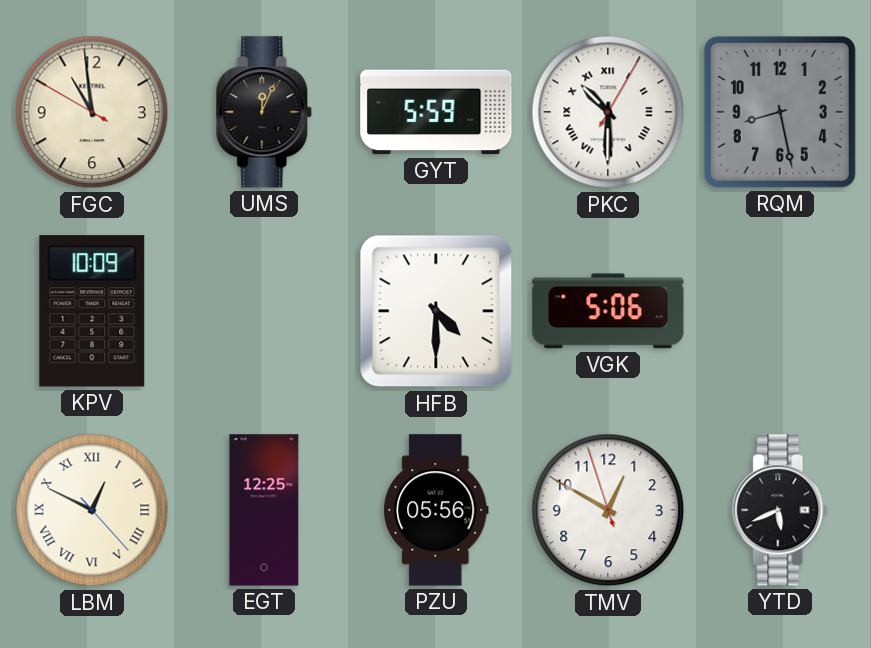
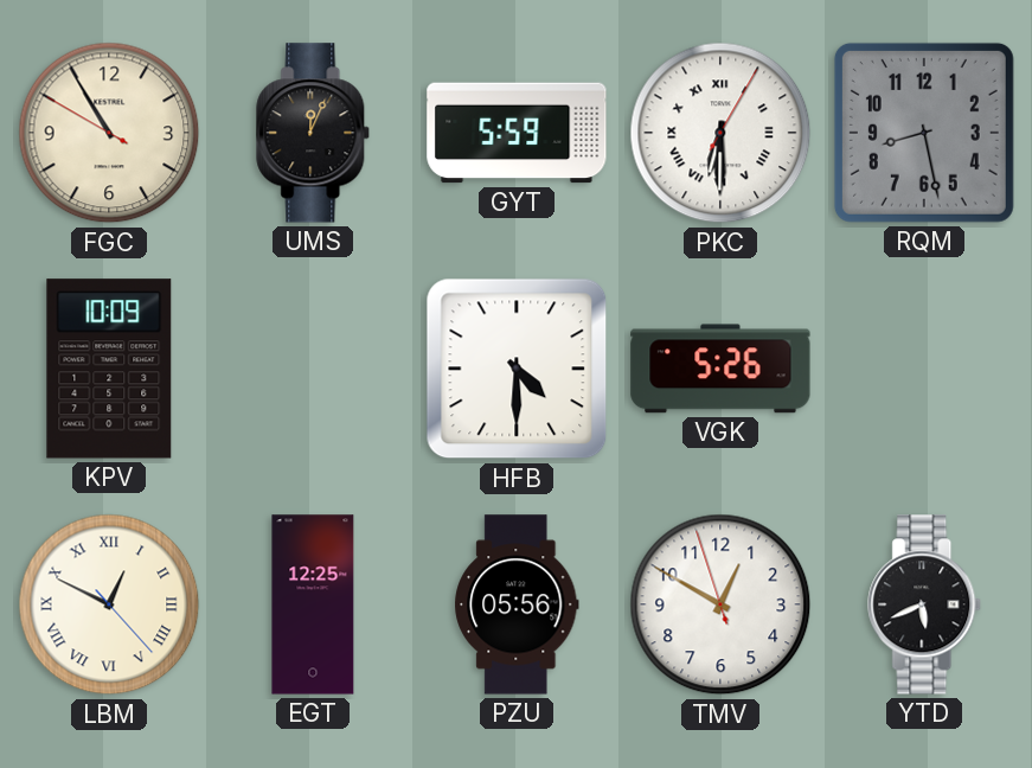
FGC: 10:58 -> 10:54 (109, 133)
PKC: 10:30 -> 6:30 (720, 133)
VGK: 5:06 -> 5:26 (720, 369)
